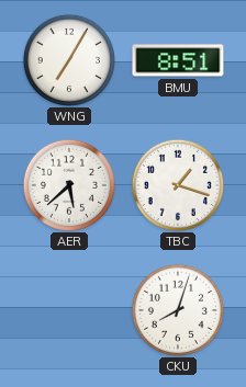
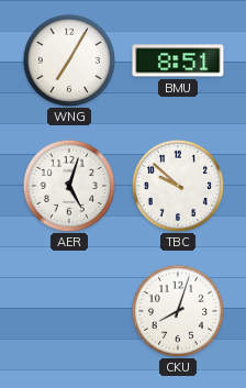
AER: 5:38 -> 5:03 (68, 185)
TBC: 1:18 -> 9:52 (177, 185)
